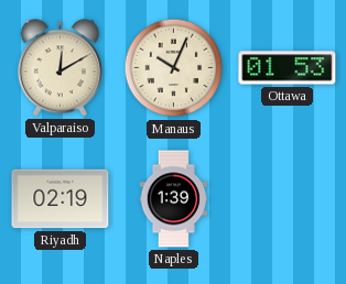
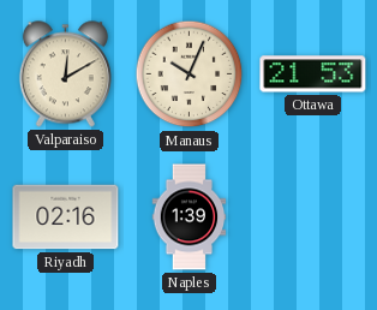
Ottawa: 01:53 -> 21:53 (313, 74)
Riyadh: 02:19 -> 02:16 (66, 217)
